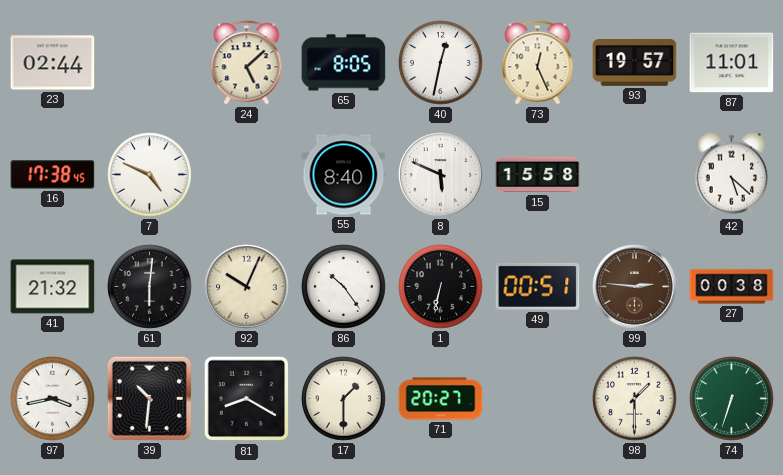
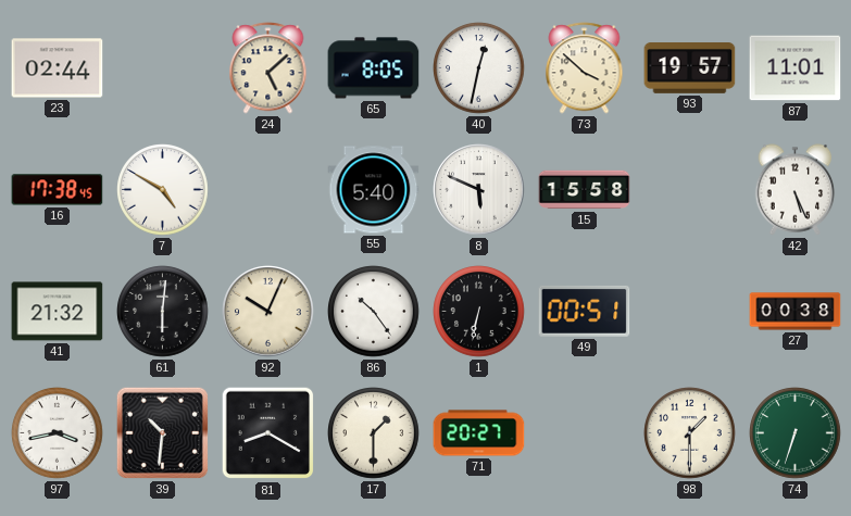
73: 12:26 -> 3:52 (585, 68)
7: 4:49 -> 4:50 (163, 190)
55: 8:40 -> 5:40 (374, 190)
42: 5:22 -> 5:26 (796, 190)
99: 2:46 -> none (635, 287)
